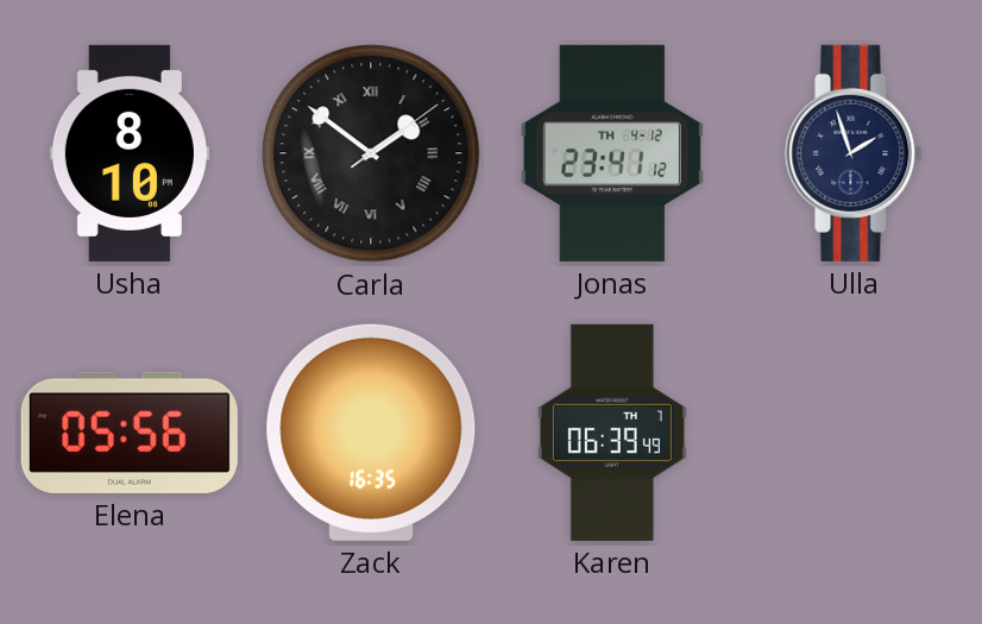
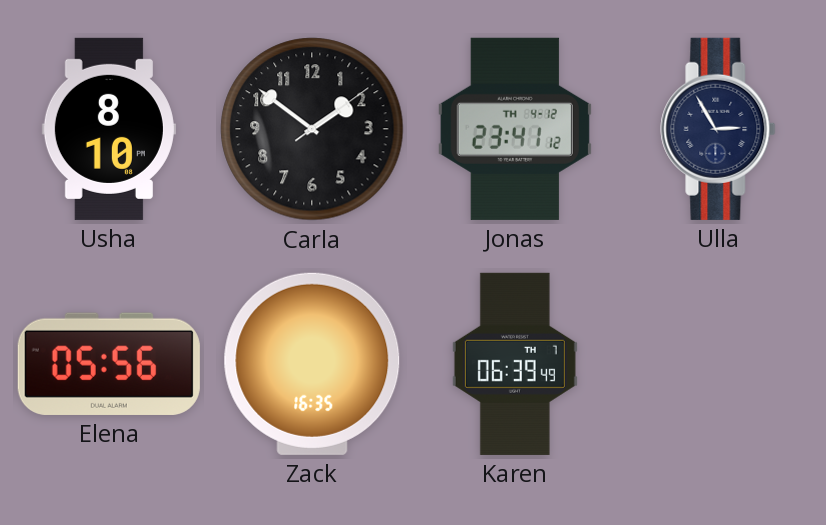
Carla numerals: Roman -> Arabic (312, 129)
Ulla: 1:57 -> 2:55 (718, 129)
